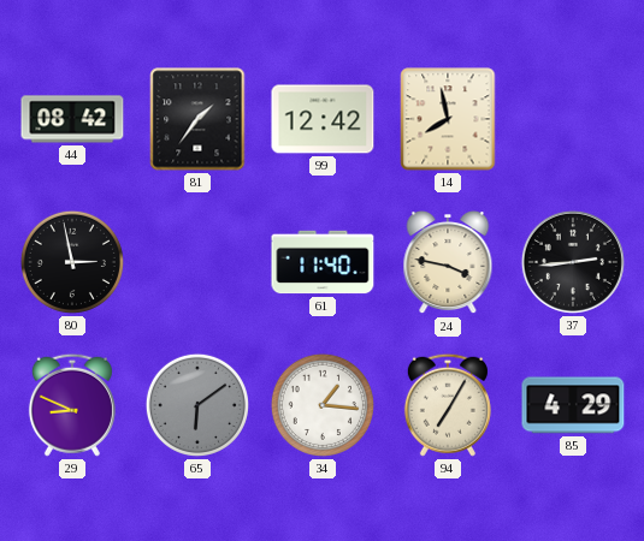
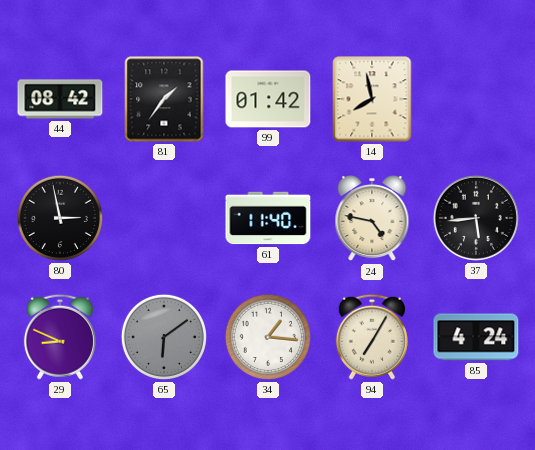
99: 12:42 -> 01:42 (268, 99)
24: 3:47 -> 4:47 (372, 219)
37: 2:44 -> 5:44 (476, 218)
85: 4:29 -> 4:24 (476, 337)
